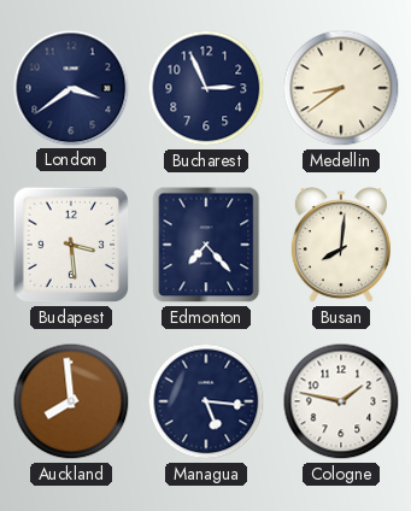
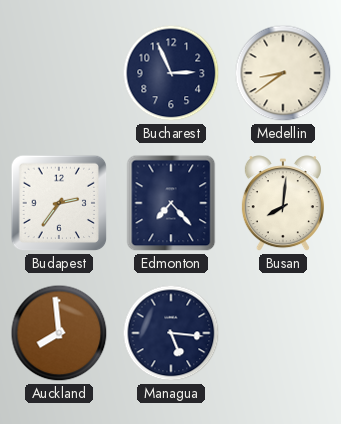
London: 3:39 -> none (71, 88)
Budapest: 3:29 -> 2:36 (59, 203)
Cologne: 1:47 -> none (341, 401)
